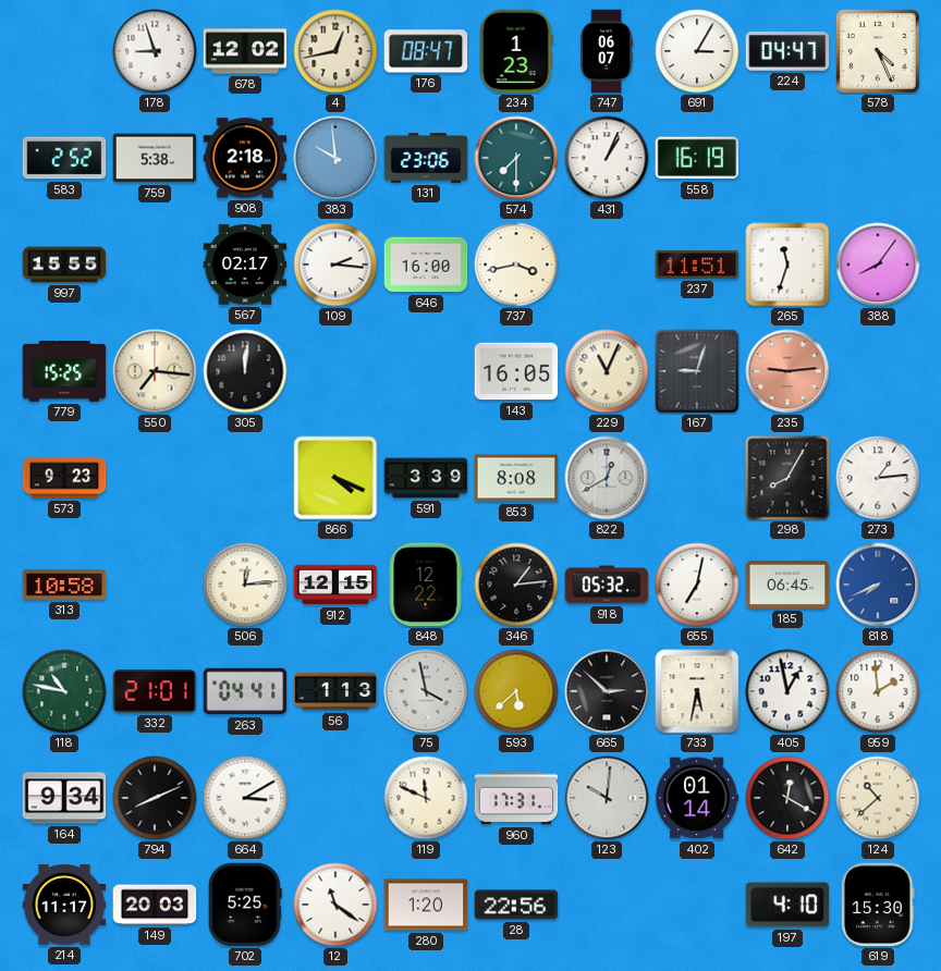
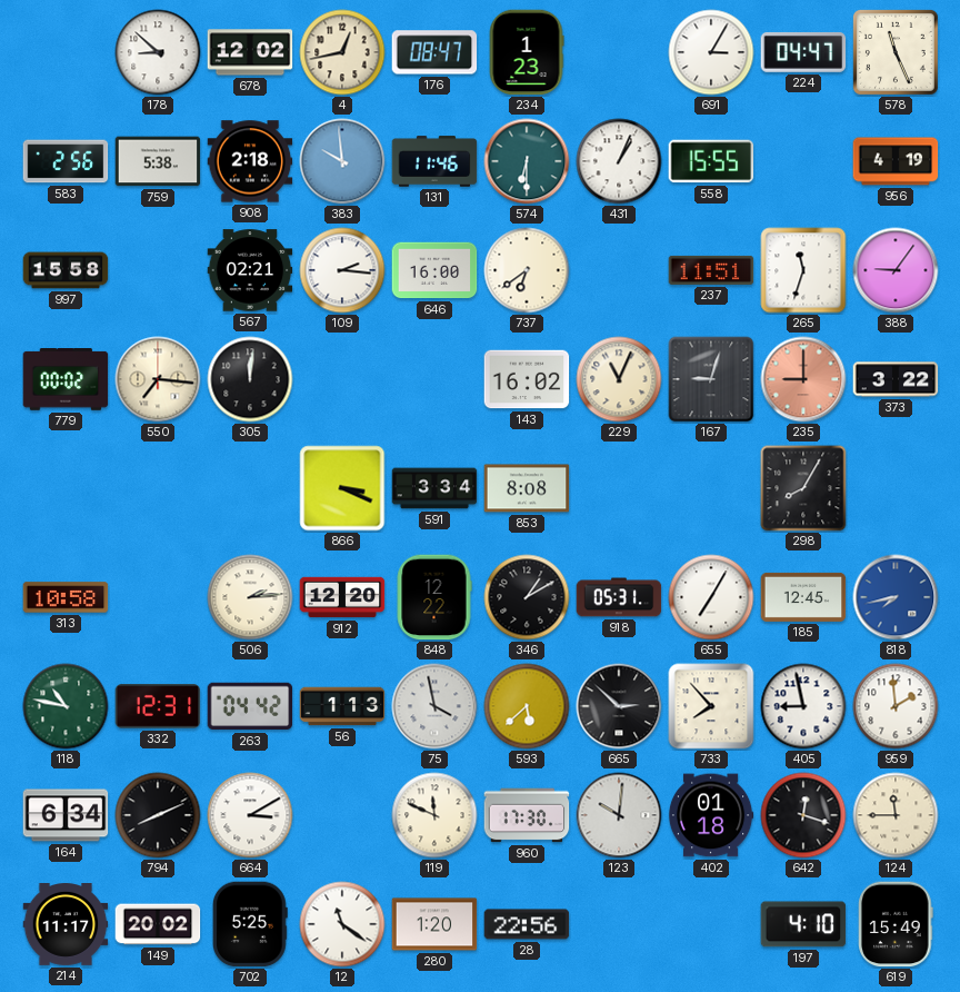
178: 8:57 -> 8:52 (158, 52)
747: 06:07 -> none (607, 51)
578: 4:26 -> 11:26 (896, 52)
583: 2:52 -> 2:56 (66, 161)
131: 23:06 -> 11:46 (434, 161)
574: 7:30 -> 6:30 (527, 161)
558: 16:19 -> 15:55 (711, 161)
956: none -> 4:19 (896, 161)
997: 15:55 -> 15:58 (66, 270)
567: 02:17 -> 02:21 (250, 270)
737: 3:43 -> 6:39 (527, 270)
388: 8:06 -> 9:06 (896, 270)
779: 15:25 -> 00:02 (66, 380)
143: 16:05 -> 16:02 (527, 379)
235: 9:14 -> 9:00 (803, 379)
373: none -> 3:22 (896, 379)
573: 9:23 -> none (64, 478)
866: 4:19 -> 3:19 (342, 488)
591: 3:39 -> 3:34 (434, 488)
822: 12:40 -> none (607, 478)
273: 1:14 -> none (878, 478)
506: 12:14 -> 2:14 (250, 597)
912: 12:15 -> 12:20 (342, 597)
346: 1:14 -> 1:10 (527, 597)
918: 05:32 -> 05:31 (619, 597)
655: 7:02 -> 7:05 (711, 597)
185: 06:45 -> 12:45 (803, 597)
818: 7:41 -> 7:43 (896, 597)
332: 21:01 -> 12:31 (158, 706)
263: 04:41 -> 04:42 (250, 706)
733: 5:32 -> 7:53 (711, 706)
405: 12:58 -> 8:58 (803, 706)
164: 9:34 -> 6:34 (66, 815)
960: 17:31 -> 17:30 (527, 815)
402: 01:14 -> 01:18 (711, 815)
642: 12:20 -> 12:18 (803, 815)
124: 10:38 -> 11:45 (896, 815)
149: 20:03 -> 20:02 (158, 924)
619: 15:30 -> 15:49 (896, 924)
